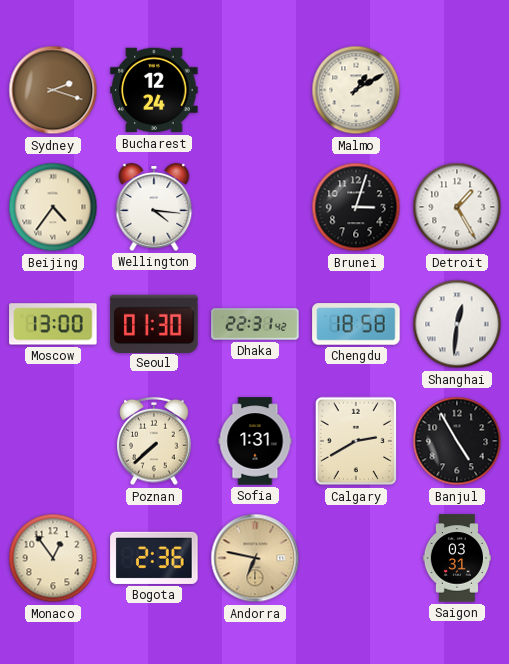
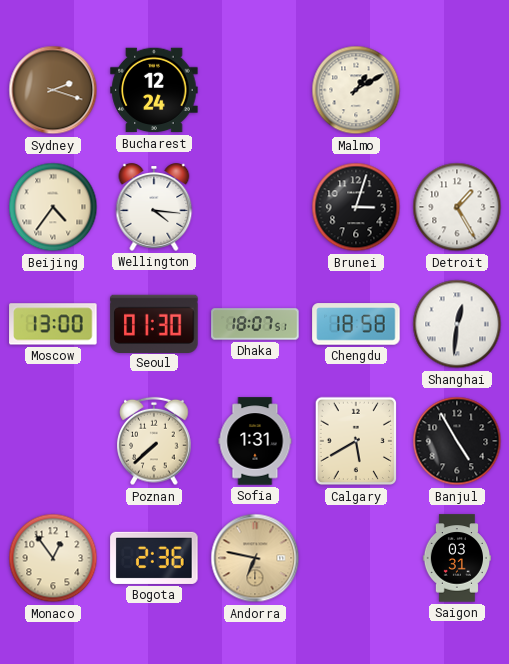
Dhaka: 22:31 -> 18:07 (255, 324)
Calgary: 2:40 -> 5:40 (355, 441)
